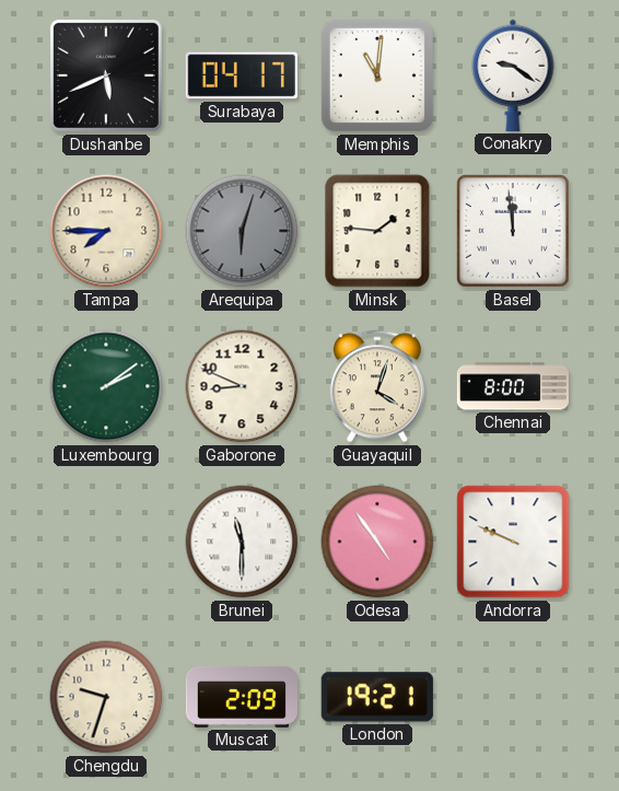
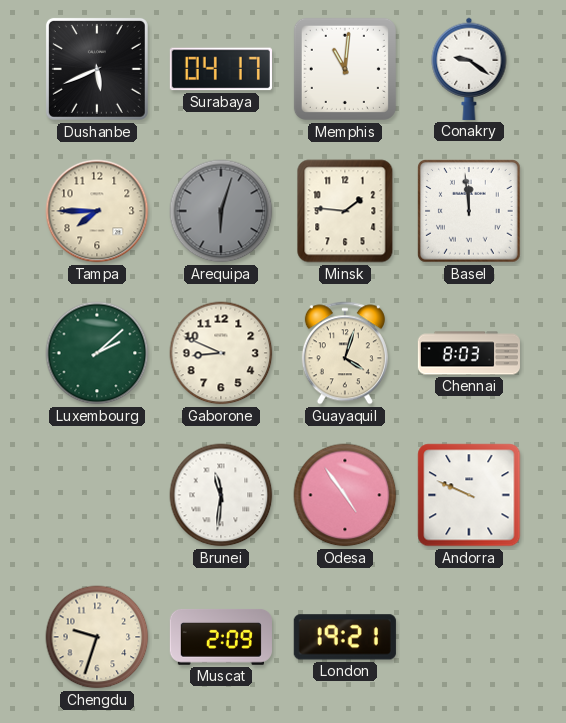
Luxembourg: 2:09 -> 2:08 (97, 353)
Chennai: 8:00 -> 8:03 (469, 353)
Brunei: 11:30 -> 11:31 (221, 495)
